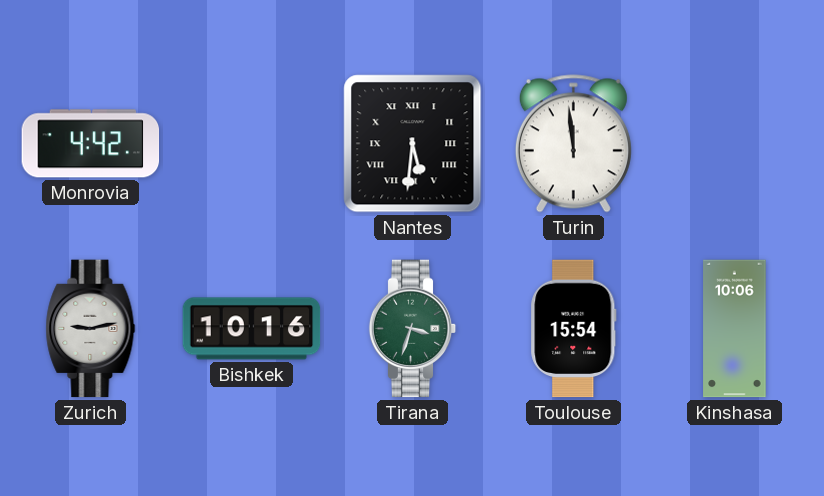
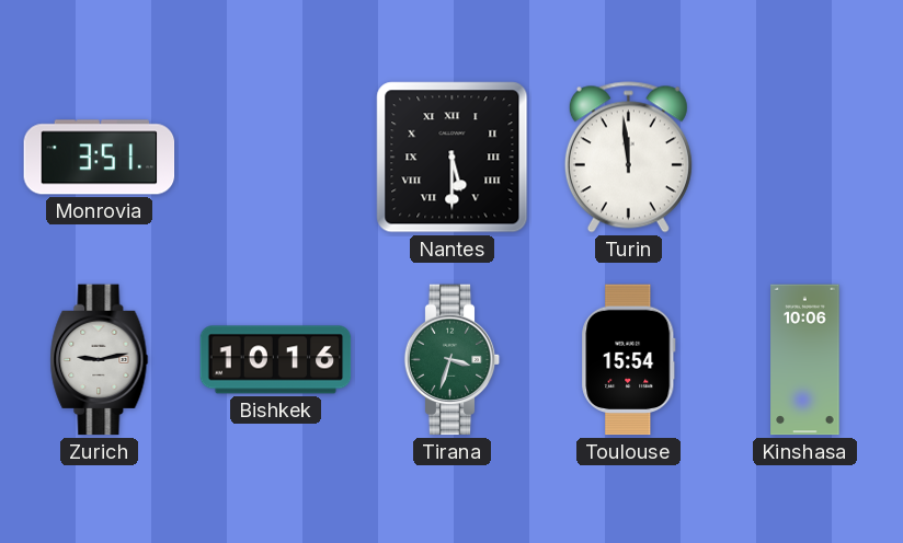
Monrovia: 4:42 -> 3:51 (100, 158)
Nantes: 5:31 -> 5:30 (453, 158)
